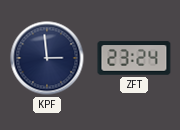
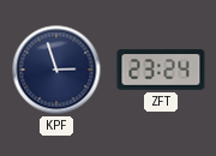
KPF: 2:59 -> 2:57 (56, 70)
